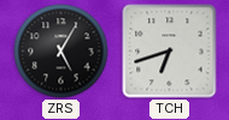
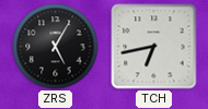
TCH: 6:42 -> 6:43 (154, 47)
